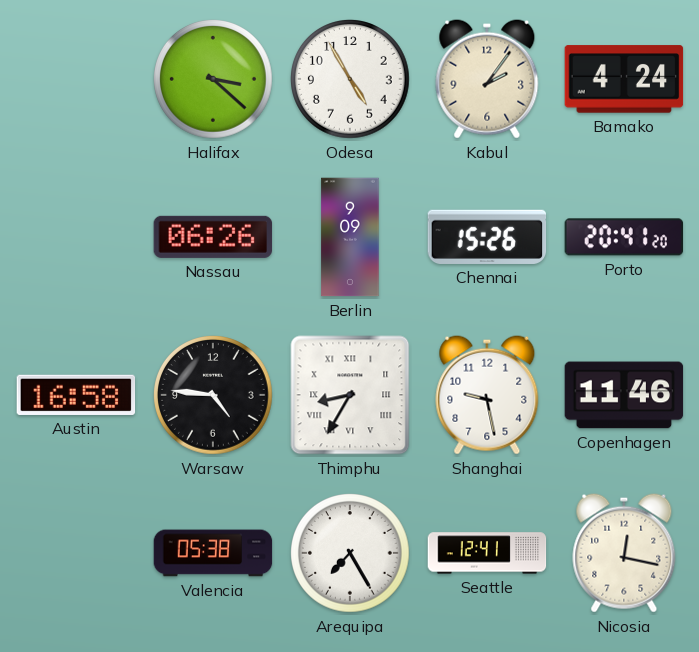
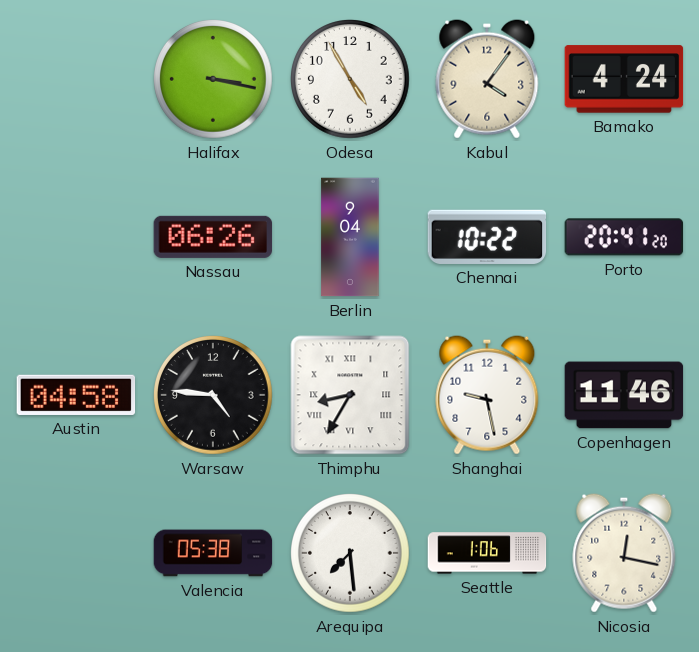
Halifax: 3:22 -> 3:17 (214, 80)
Kabul: 2:06 -> 4:06 (487, 79)
Berlin: 9:09 -> 9:04 (350, 237)
Chennai: 15:26 -> 10:22 (487, 237)
Austin: 16:58 -> 04:58 (76, 395)
Arequipa: 7:25 -> 7:29 (351, 554)
Seattle: 12:41 -> 1:06 (487, 553)
